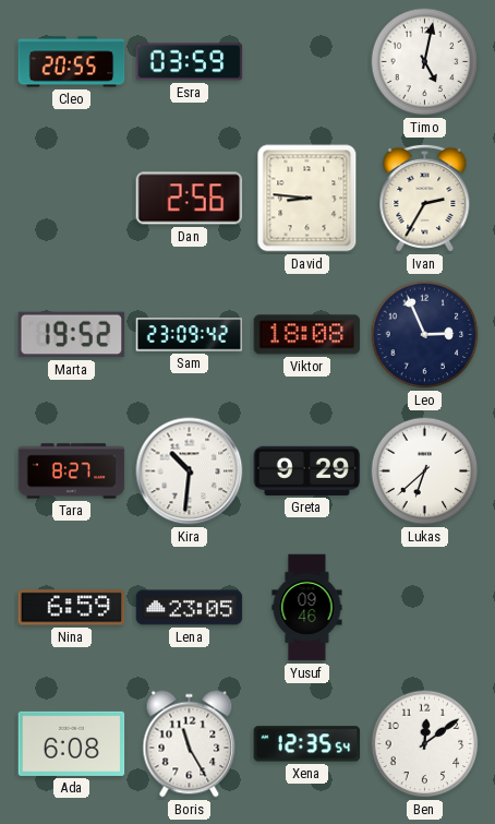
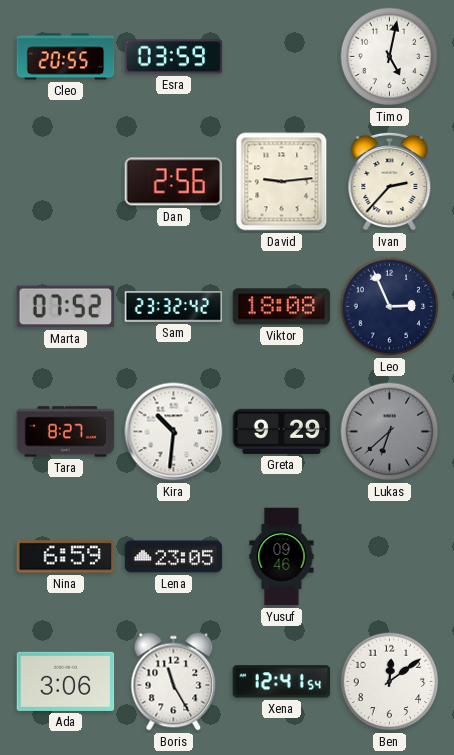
David: 8:46 -> 9:14 (282, 182)
Ivan: 2:35 -> 2:37 (390, 181)
Marta: 19:52 -> 07:52 (66, 307)
Sam: 23:09 -> 23:32 (174, 307)
Lukas dial: white -> grey (390, 432)
Ada: 6:08 -> 3:06 (66, 681)
Xena: 12:35 -> 12:41 (282, 682)
